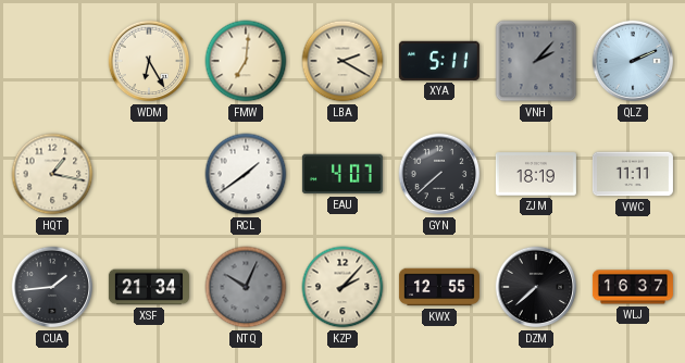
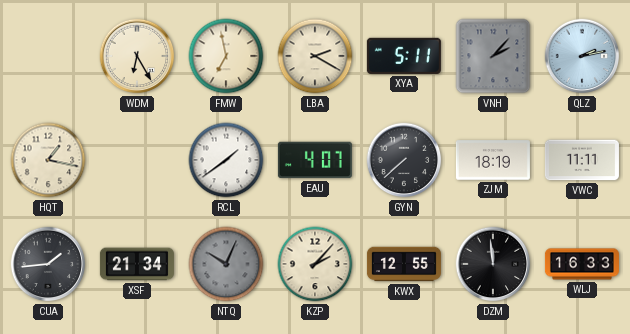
FMW: 7:01 -> 6:58 (226, 56)
QLZ: 2:11 -> 2:13 (582, 56)
DZM: 7:38 -> 11:59 (493, 264)
WLJ: 16:37 -> 16:33 (582, 264)
